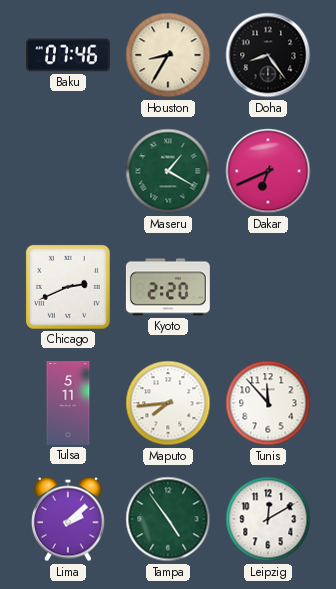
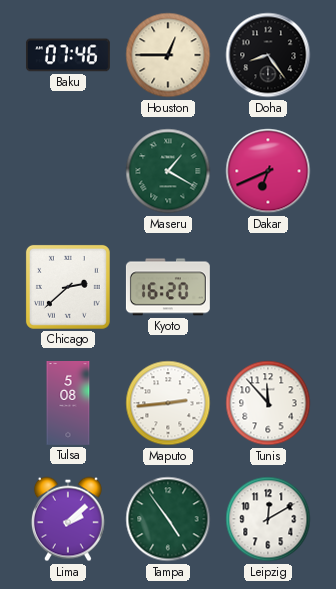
Houston: 8:35 -> 12:45 (168, 55)
Chicago: 2:41 -> 2:38 (68, 287)
Kyoto: 2:20 -> 16:20 (168, 287)
Tulsa: 5:11 -> 5:08 (68, 404)
Maputo: 7:44 -> 2:44 (168, 403)
